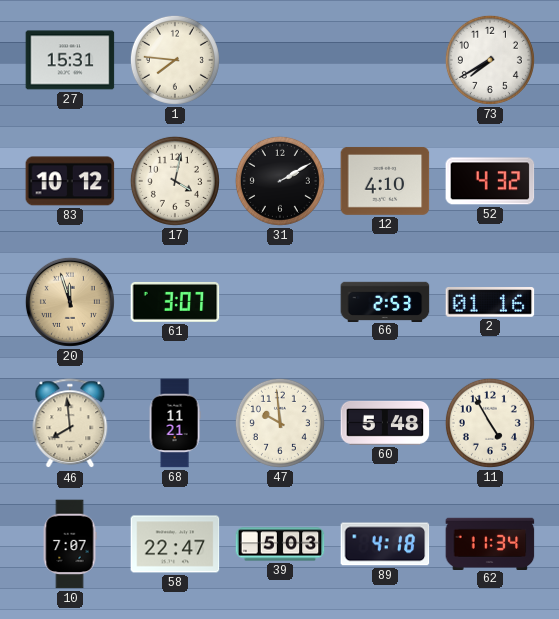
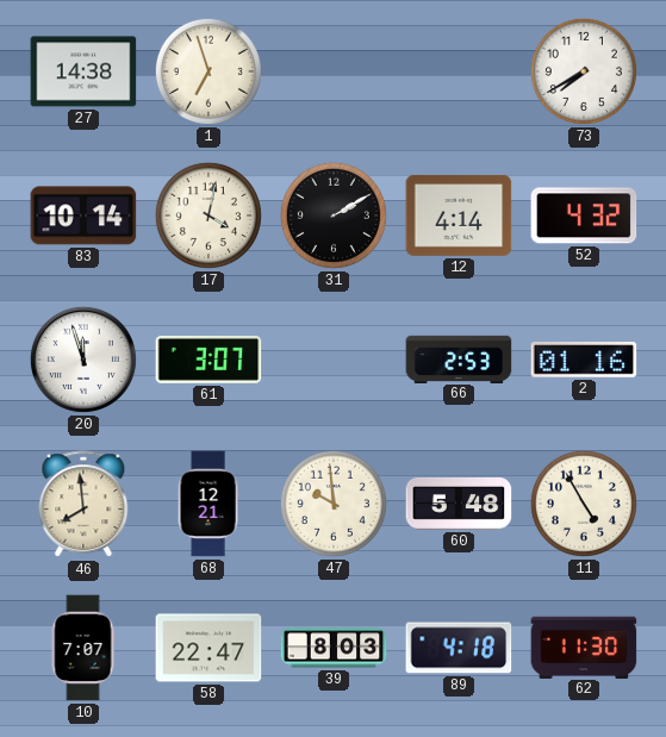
27: 15:31 -> 14:38 (83, 71)
1: 7:46 -> 6:57 (208, 71)
83: 10:12 -> 10:14 (83, 216)
12: 4:10 -> 4:14 (459, 216)
20 dial: champagne -> white (83, 360)
68: 11:21 -> 12:21 (208, 504)
39: 5:03 -> 8:03 (334, 648)
62: 11:34 -> 11:30 (584, 647)
